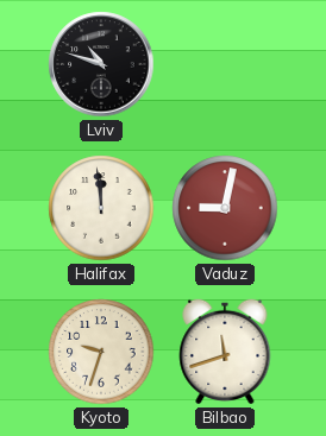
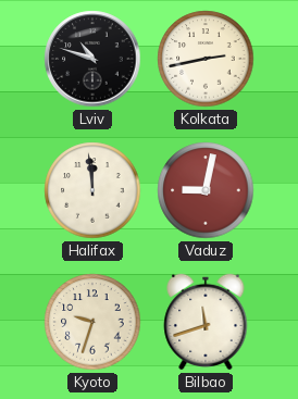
Kolkata: none -> 2:43 (206, 59)
